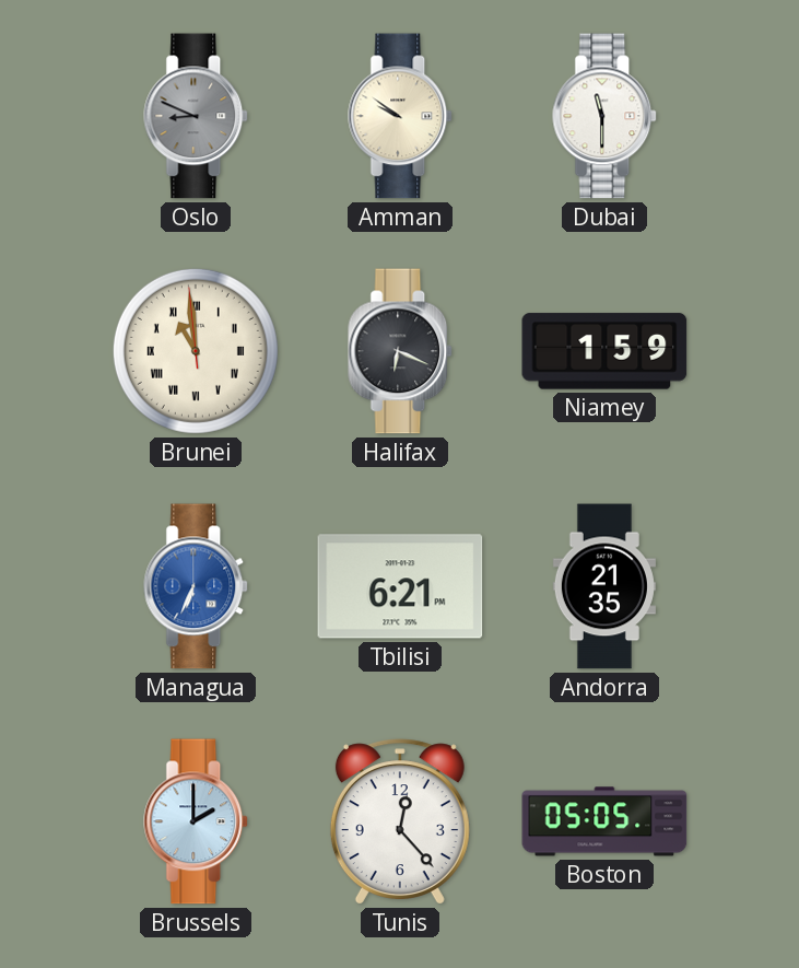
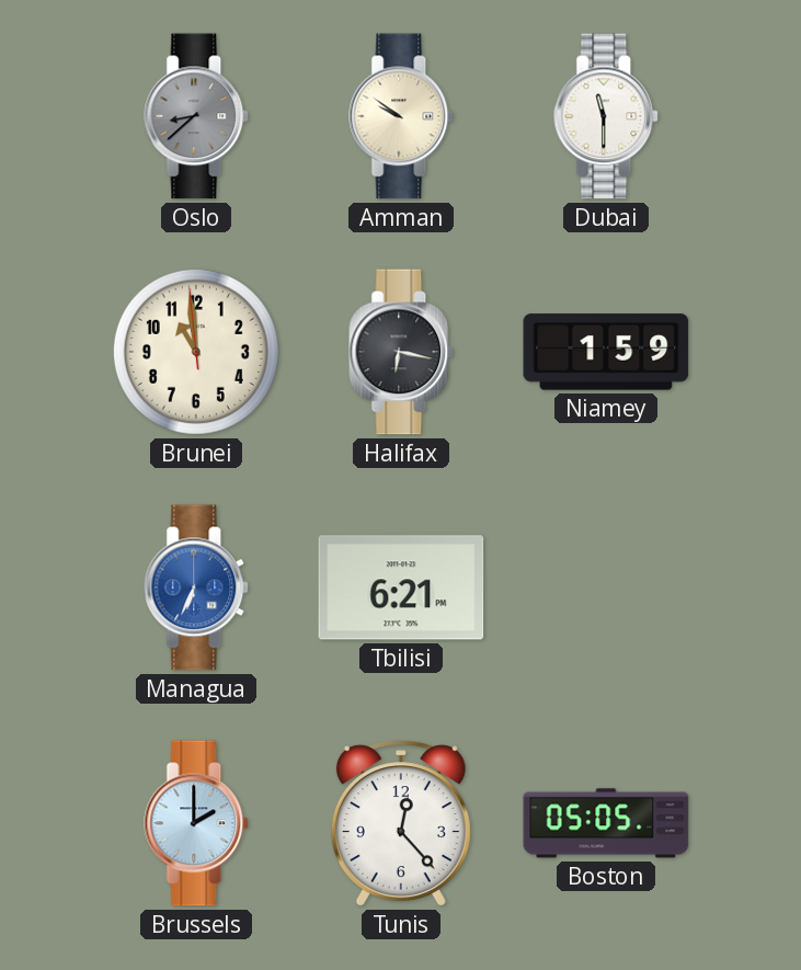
Oslo: 8:49 -> 8:38 (197, 116)
Brunei numerals: Roman -> Arabic (196, 352)
Halifax: 6:19 -> 6:17 (402, 352)
Andorra: 21:35 -> none (604, 586)
